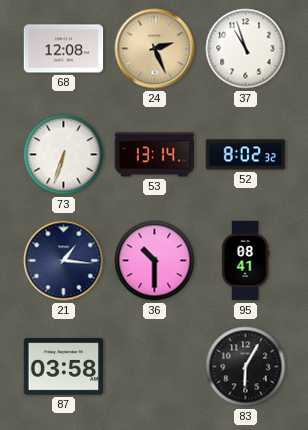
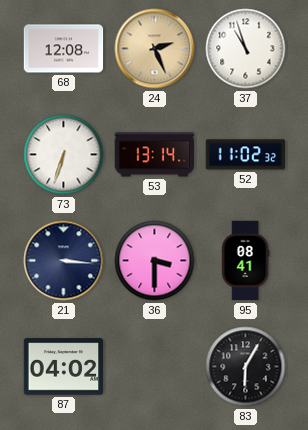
52: 8:02 -> 11:02 (246, 155)
21: 1:16 -> 3:16 (64, 261)
36: 10:30 -> 3:30 (155, 261)
87: 03:58 -> 04:02 (64, 367)
